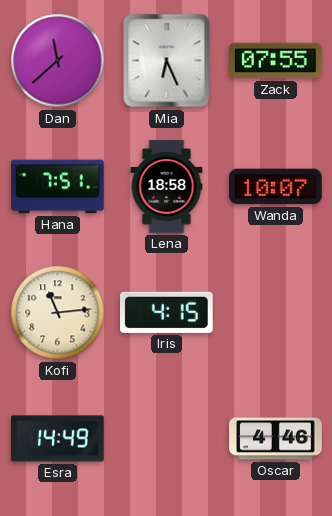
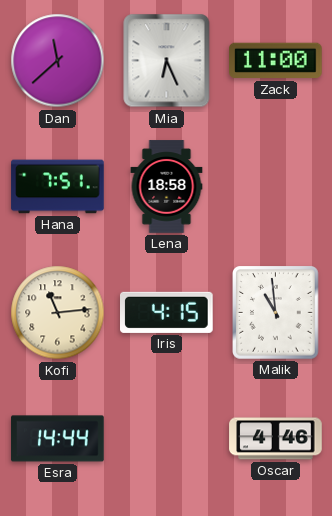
Zack: 07:55 -> 11:00 (276, 61)
Wanda: 10:07 -> none (276, 187)
Malik: none -> 10:59 (276, 313)
Esra: 14:49 -> 14:44 (58, 439)
